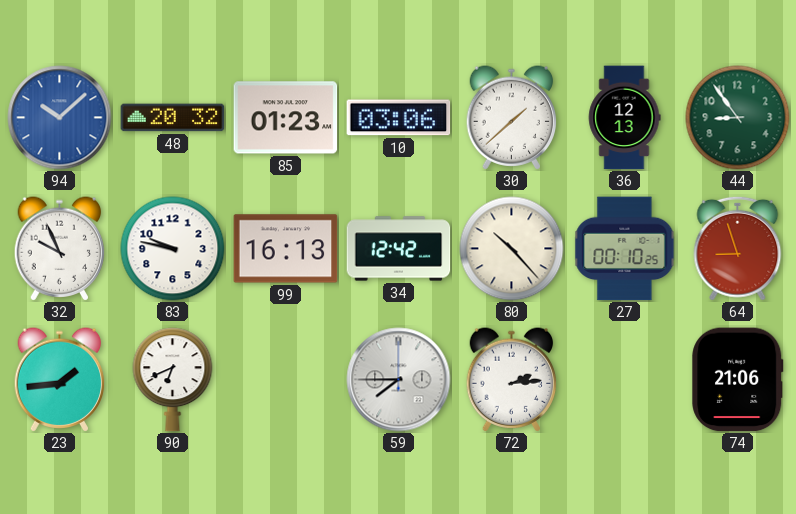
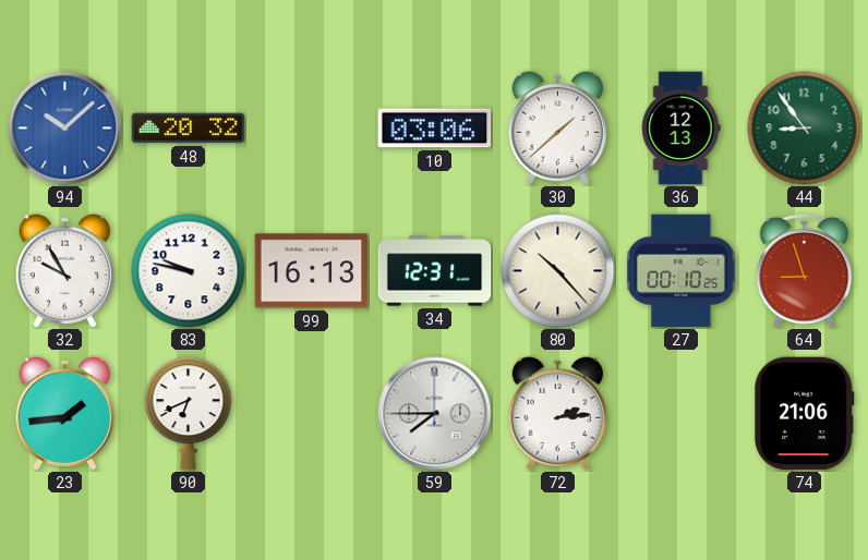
85: 01:23 -> none (286, 118)
32: 9:56 -> 9:55 (65, 271)
34: 12:42 -> 12:31 (435, 271)
